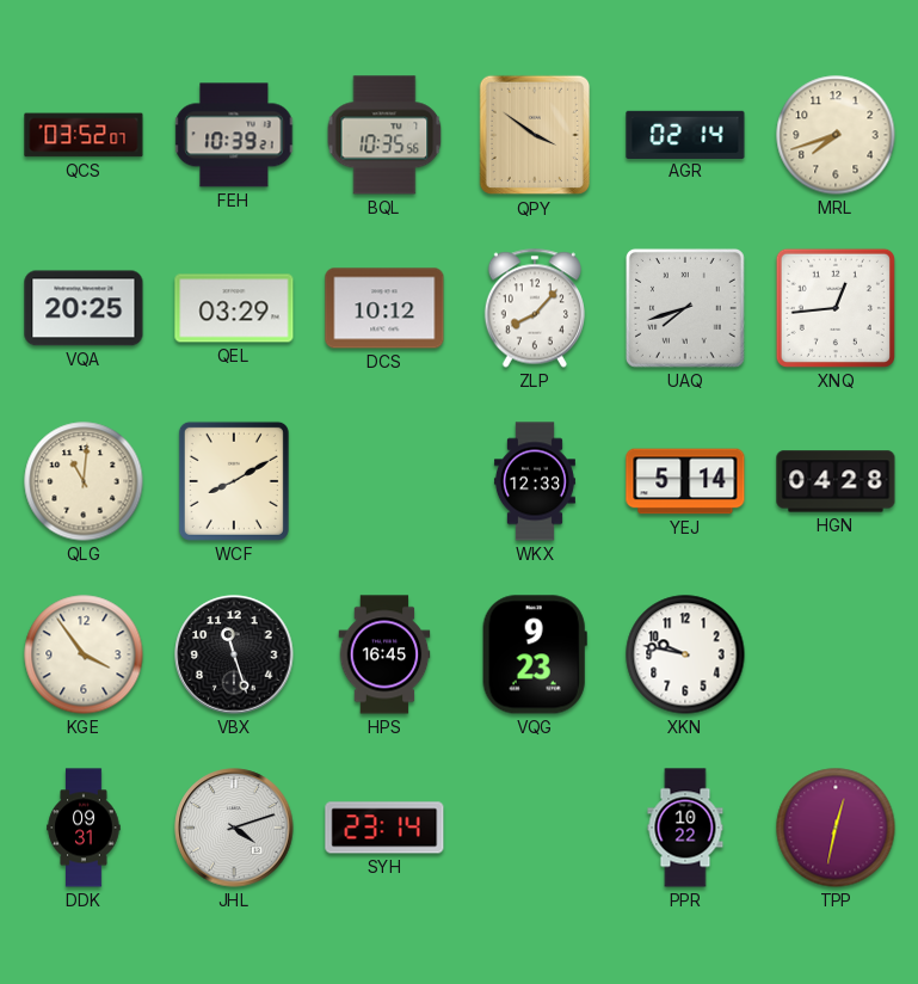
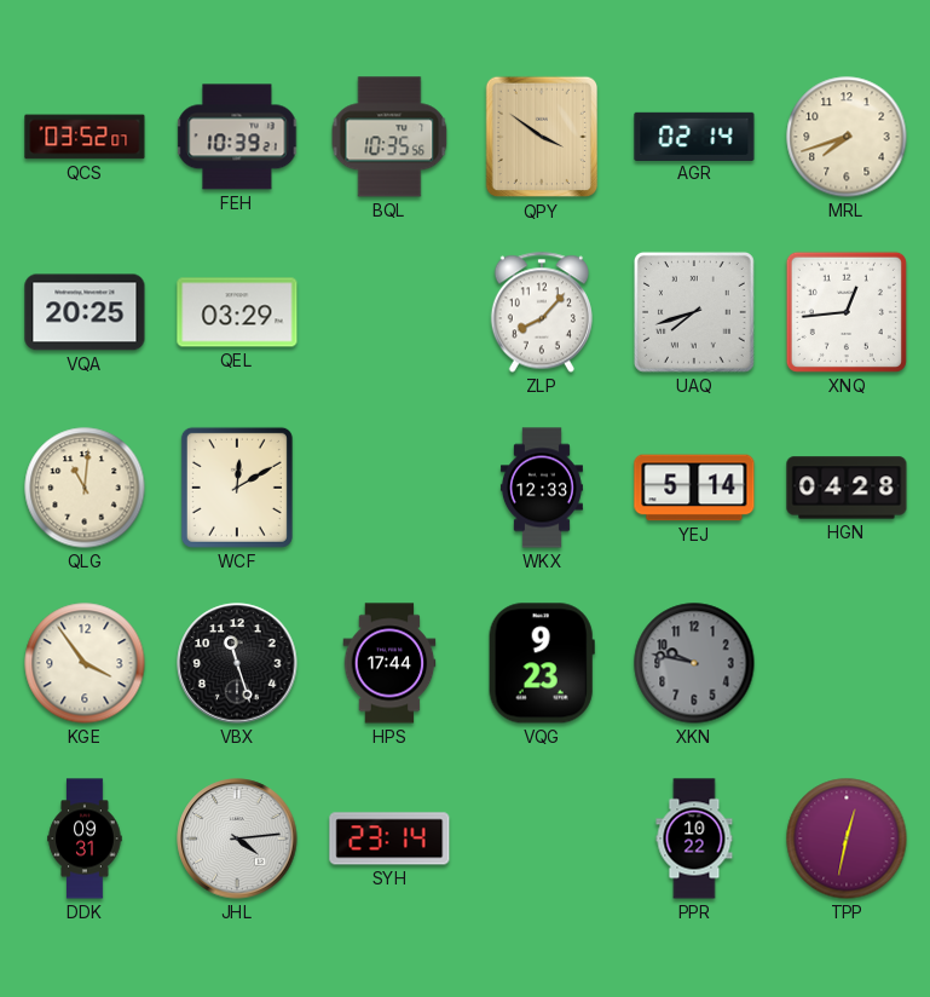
DCS: 10:12 -> none (384, 308)
WCF: 8:10 -> 12:10 (237, 488)
HPS: 16:45 -> 17:44 (389, 663)
XKN dial: white -> grey (694, 663)
JHL: 4:12 -> 4:14 (237, 838)
